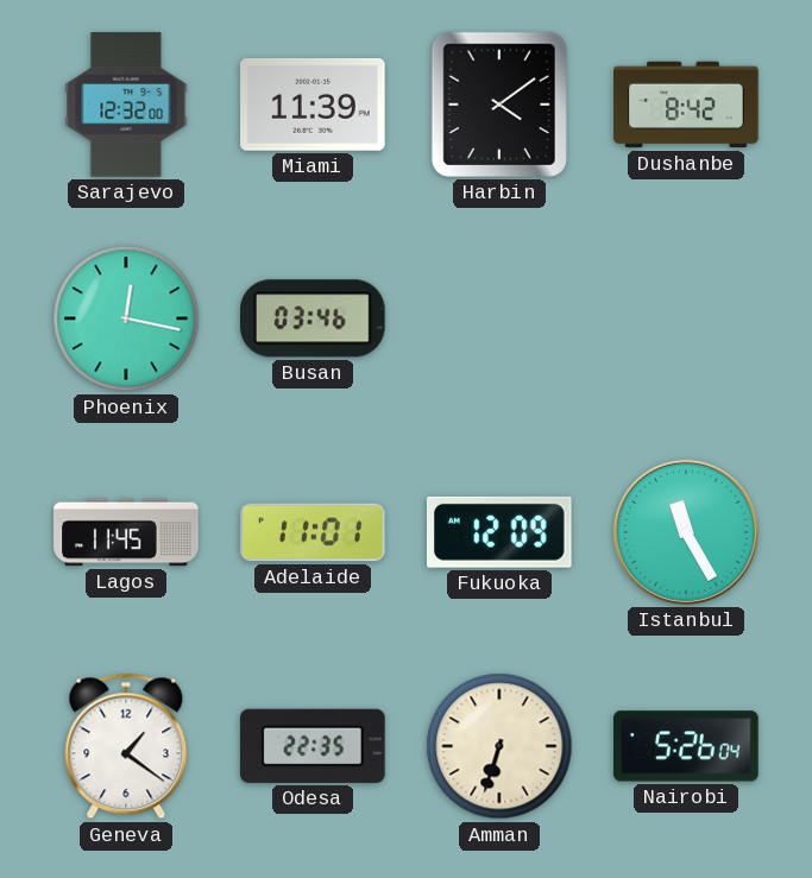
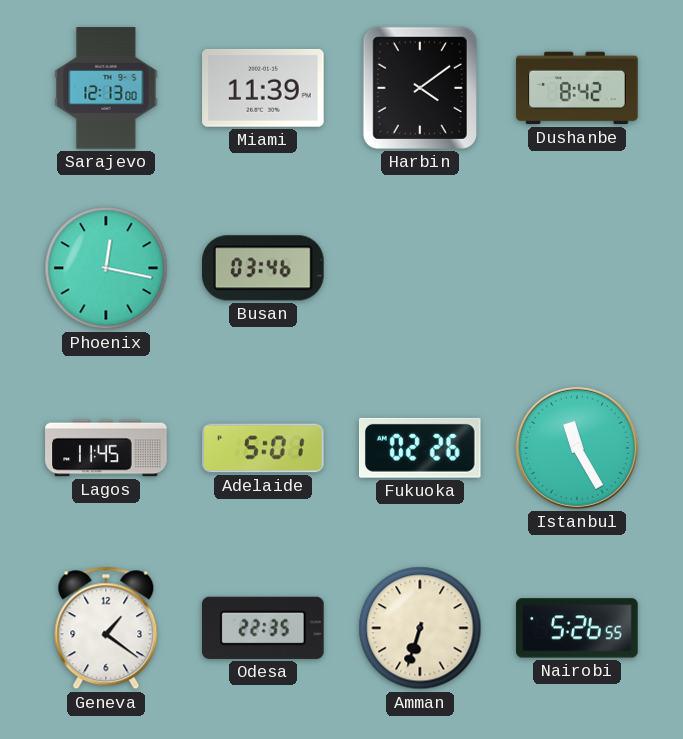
Sarajevo: 12:32 -> 12:13 (106, 88)
Adelaide: 11:01 -> 5:01 (263, 448)
Fukuoka: 12:09 -> 02:26 (420, 448)
Nairobi: 5:26:04 -> 5:26:55 (577, 628)
